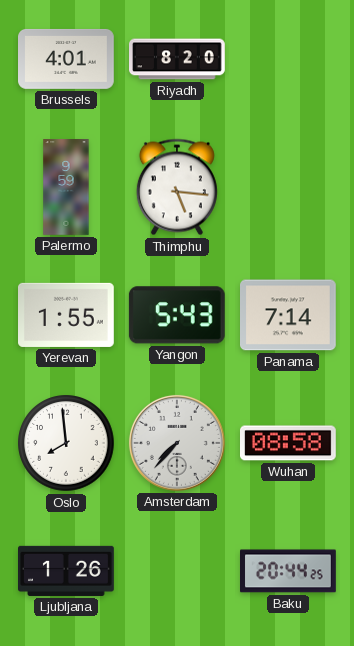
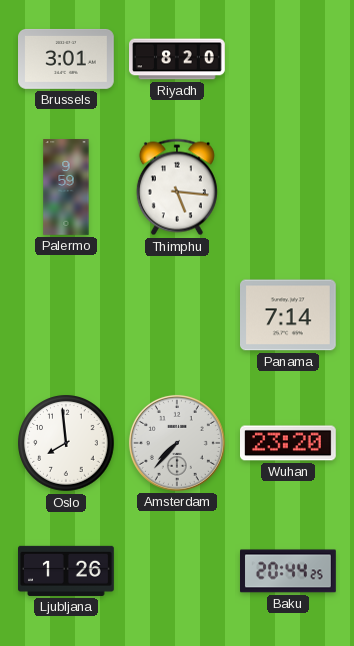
Brussels: 4:01 -> 3:01 (67, 59)
Yerevan: 1:55 -> none (67, 315)
Yangon: 5:43 -> none (177, 315)
Wuhan: 08:58 -> 23:20 (289, 443)
